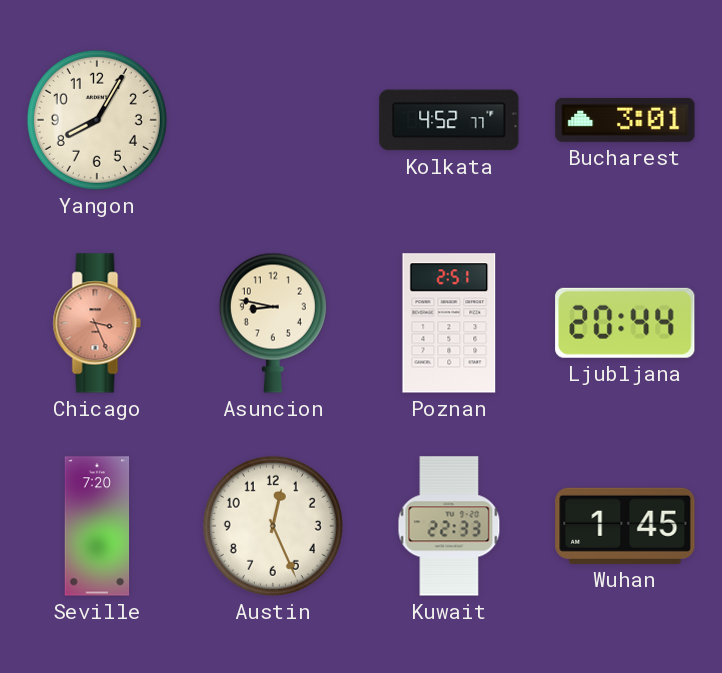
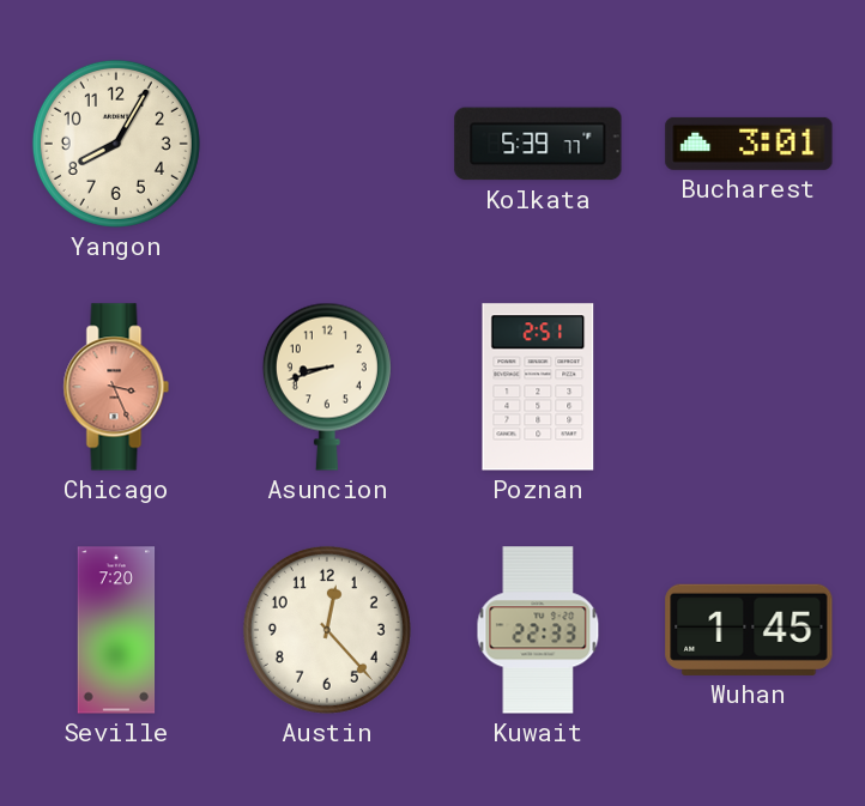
Kolkata: 4:52 -> 5:39 (538, 144)
Asuncion: 8:47 -> 8:42 (327, 387)
Ljubljana: 20:44 -> none (625, 323)
Austin: 12:26 -> 12:23 (327, 630)
